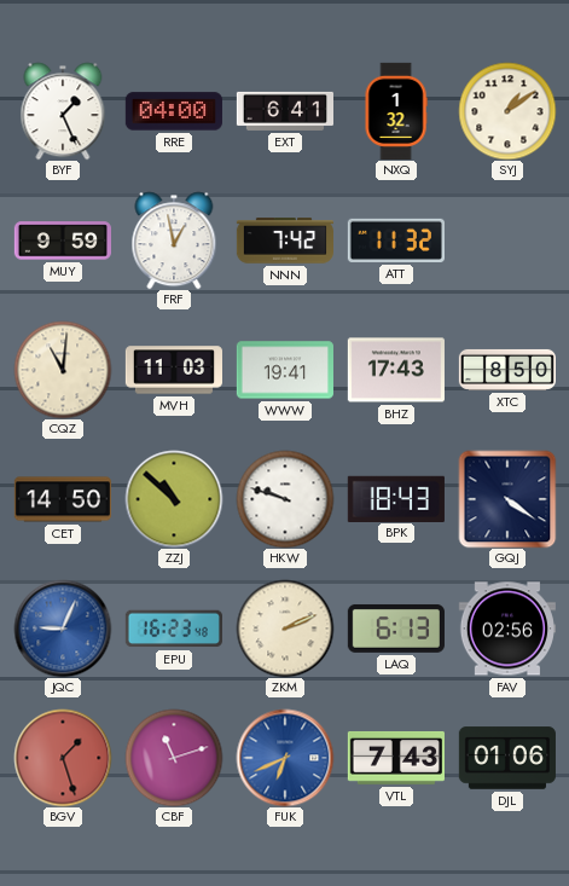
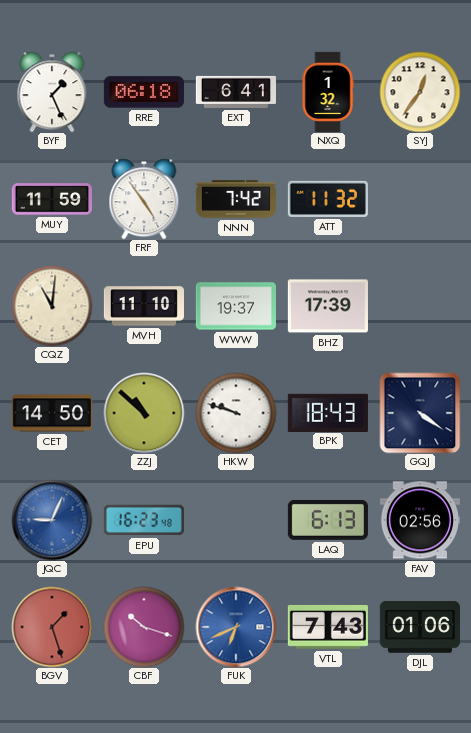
RRE: 04:00 -> 06:18 (144, 92)
SYJ: 1:09 -> 12:36 (420, 92)
MUY: 9:59 -> 11:59 (52, 199)
FRF: 12:58 -> 4:54 (144, 199)
MVH: 11:03 -> 11:10 (143, 306)
WWW: 19:41 -> 19:37 (236, 306)
BHZ: 17:43 -> 17:39 (328, 306)
XTC: 8:50 -> none (506, 370)
ZKM: 2:11 -> none (285, 629)
CBF: 11:12 -> 10:18 (144, 627)
